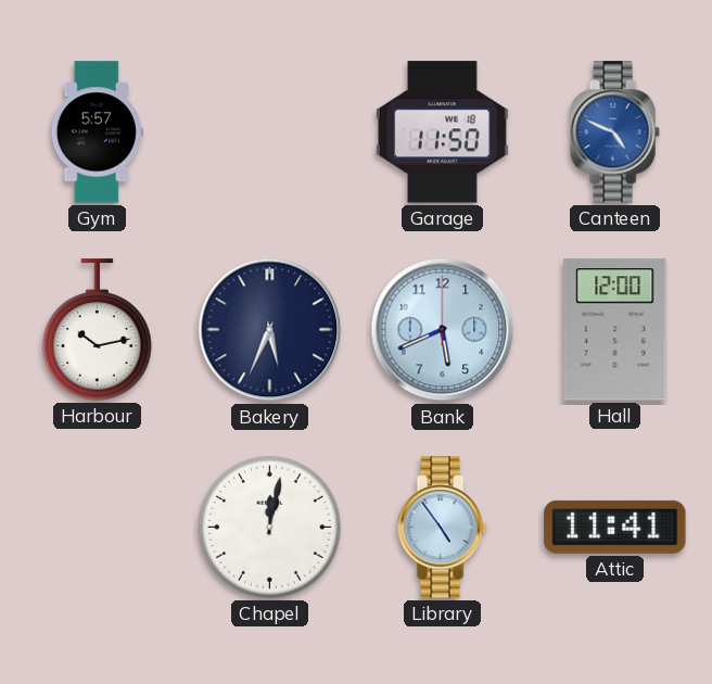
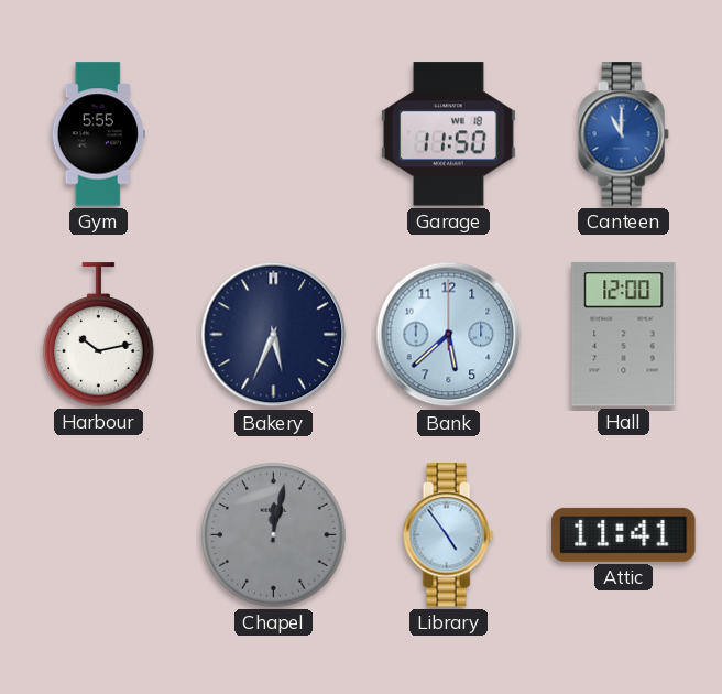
Gym: 5:57 -> 5:55 (98, 134)
Canteen: 4:49 -> 11:00 (623, 134)
Bank: 5:41 -> 5:38 (449, 335)
Chapel dial: white -> grey (274, 535)
